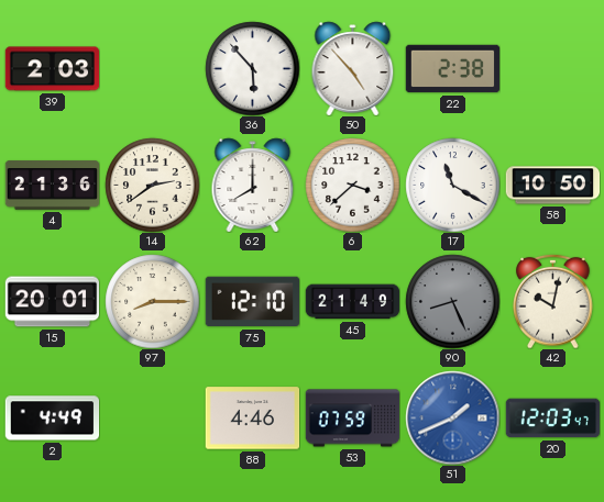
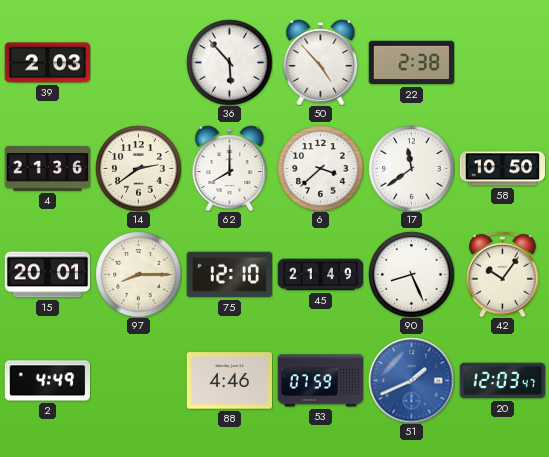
17: 11:20 -> 11:39 (411, 168)
90 dial: grey -> white (411, 274)
42: 10:02 -> 10:06 (503, 274)
